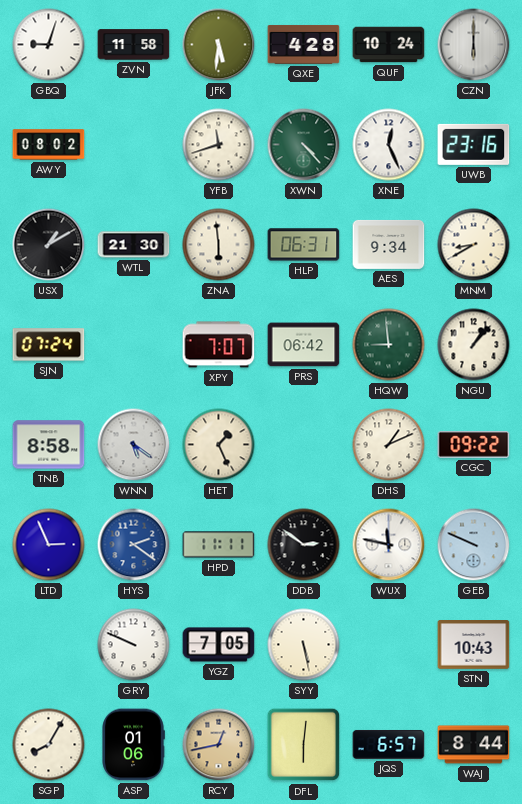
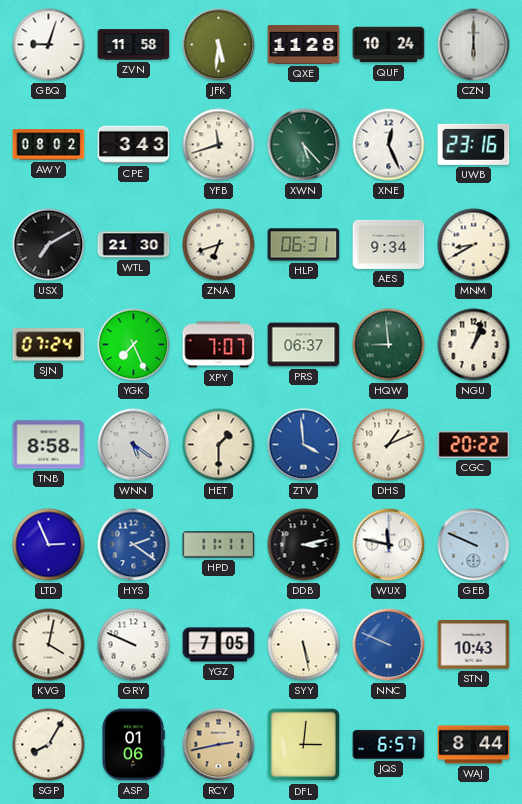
QXE: 4:28 -> 11:28 (304, 44)
CPE: none -> 3:43 (134, 145)
XWN: 4:23 -> 5:23 (304, 145)
USX: 1:10 -> 7:10 (49, 245)
ZNA: 5:59 -> 6:42 (219, 245)
YGK: none -> 7:26 (134, 345)
PRS: 06:42 -> 06:37 (304, 345)
NGU: 1:07 -> 1:03 (474, 345)
HET: 1:26 -> 1:30 (219, 445)
ZTV: none -> 3:59 (304, 445)
CGC: 09:22 -> 20:22 (474, 445)
DDB: 2:51 -> 3:13 (304, 545)
KVG: none -> 4:02 (49, 645)
NNC: none -> 9:49 (389, 645)
RCY: 12:43 -> 2:43 (219, 745)
DFL: 6:01 -> 3:01 (304, 745)
